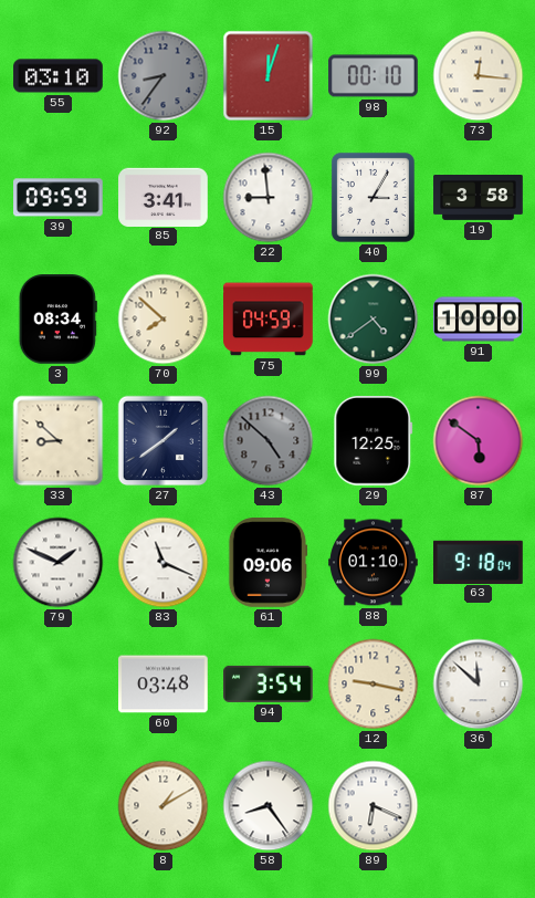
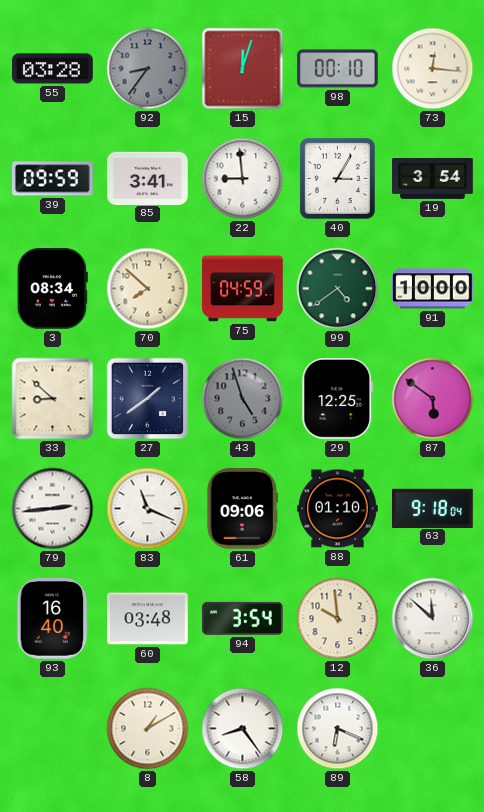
55: 03:10 -> 03:28 (53, 69)
19: 3:58 -> 3:54 (433, 179)
43: 4:52 -> 4:57 (243, 399)
79: 1:49 -> 2:44 (53, 509)
93: none -> 16:40 (53, 619)
12: 9:17 -> 9:59 (338, 619)
